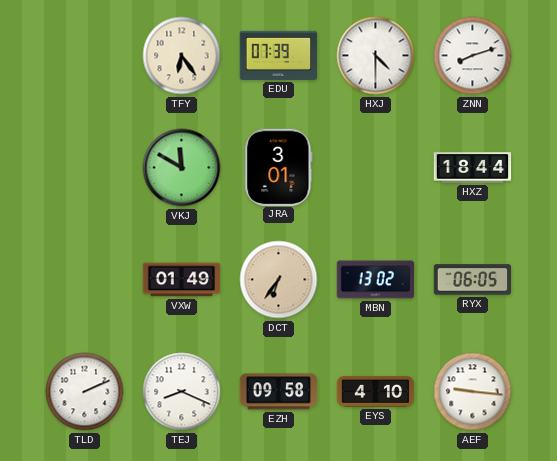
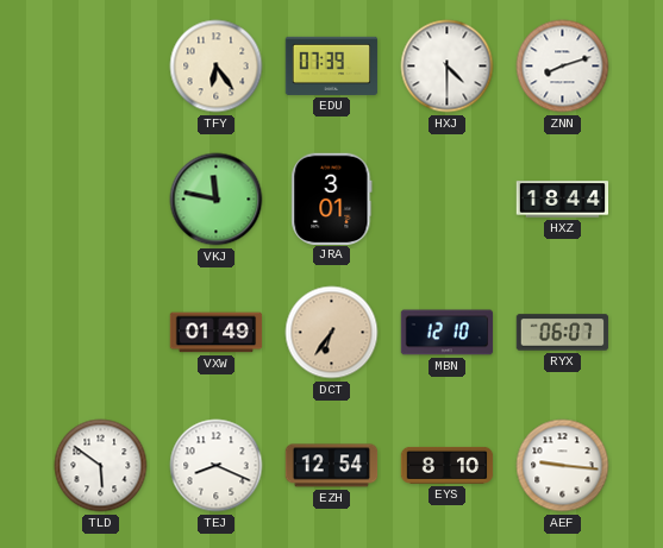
VKJ: 11:50 -> 11:47 (217, 200)
MBN: 13:02 -> 12:10 (448, 333)
RYX: 06:05 -> 06:07 (563, 333)
TLD: 2:11 -> 5:51 (101, 466)
EZH: 09:58 -> 12:54 (332, 466)
EYS: 4:10 -> 8:10 (448, 465)
